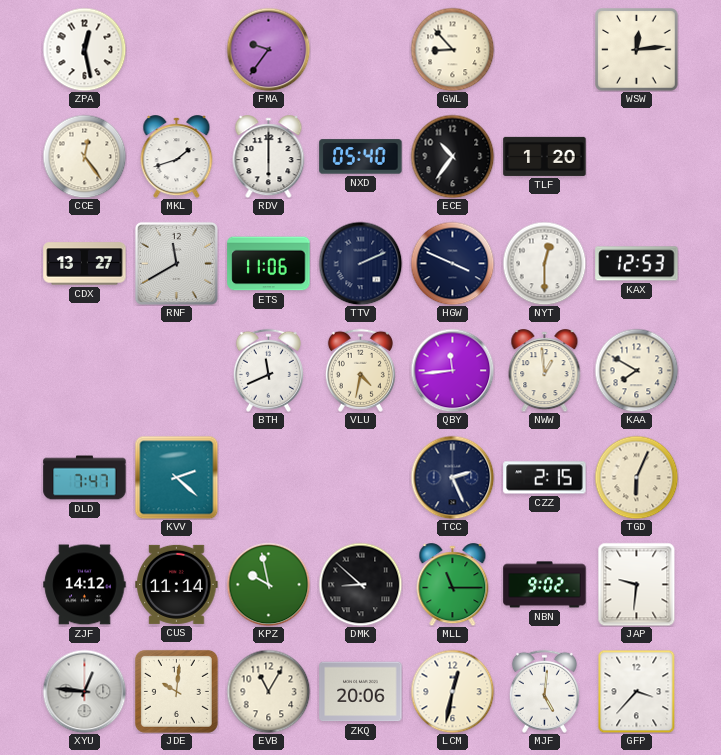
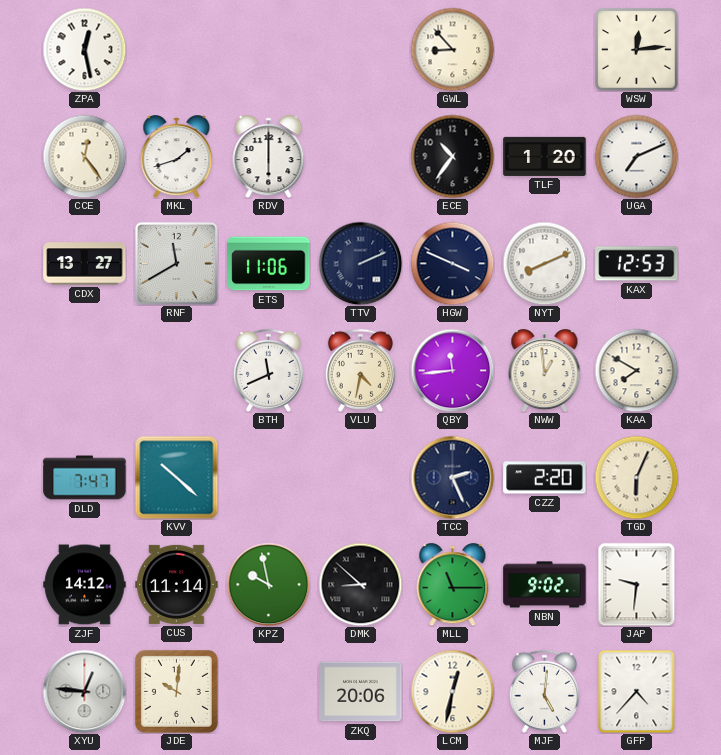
FMA: 9:36 -> none (268, 49)
NXD: 05:40 -> none (361, 157)
UGA: none -> 7:11 (636, 156)
NYT: 12:30 -> 8:11 (544, 263)
KVV: 2:22 -> 10:22 (176, 477)
CZZ: 2:15 -> 2:20 (545, 478)
EVB: 11:05 -> none (268, 691)
GFP: 3:37 -> 4:37 (637, 691)
